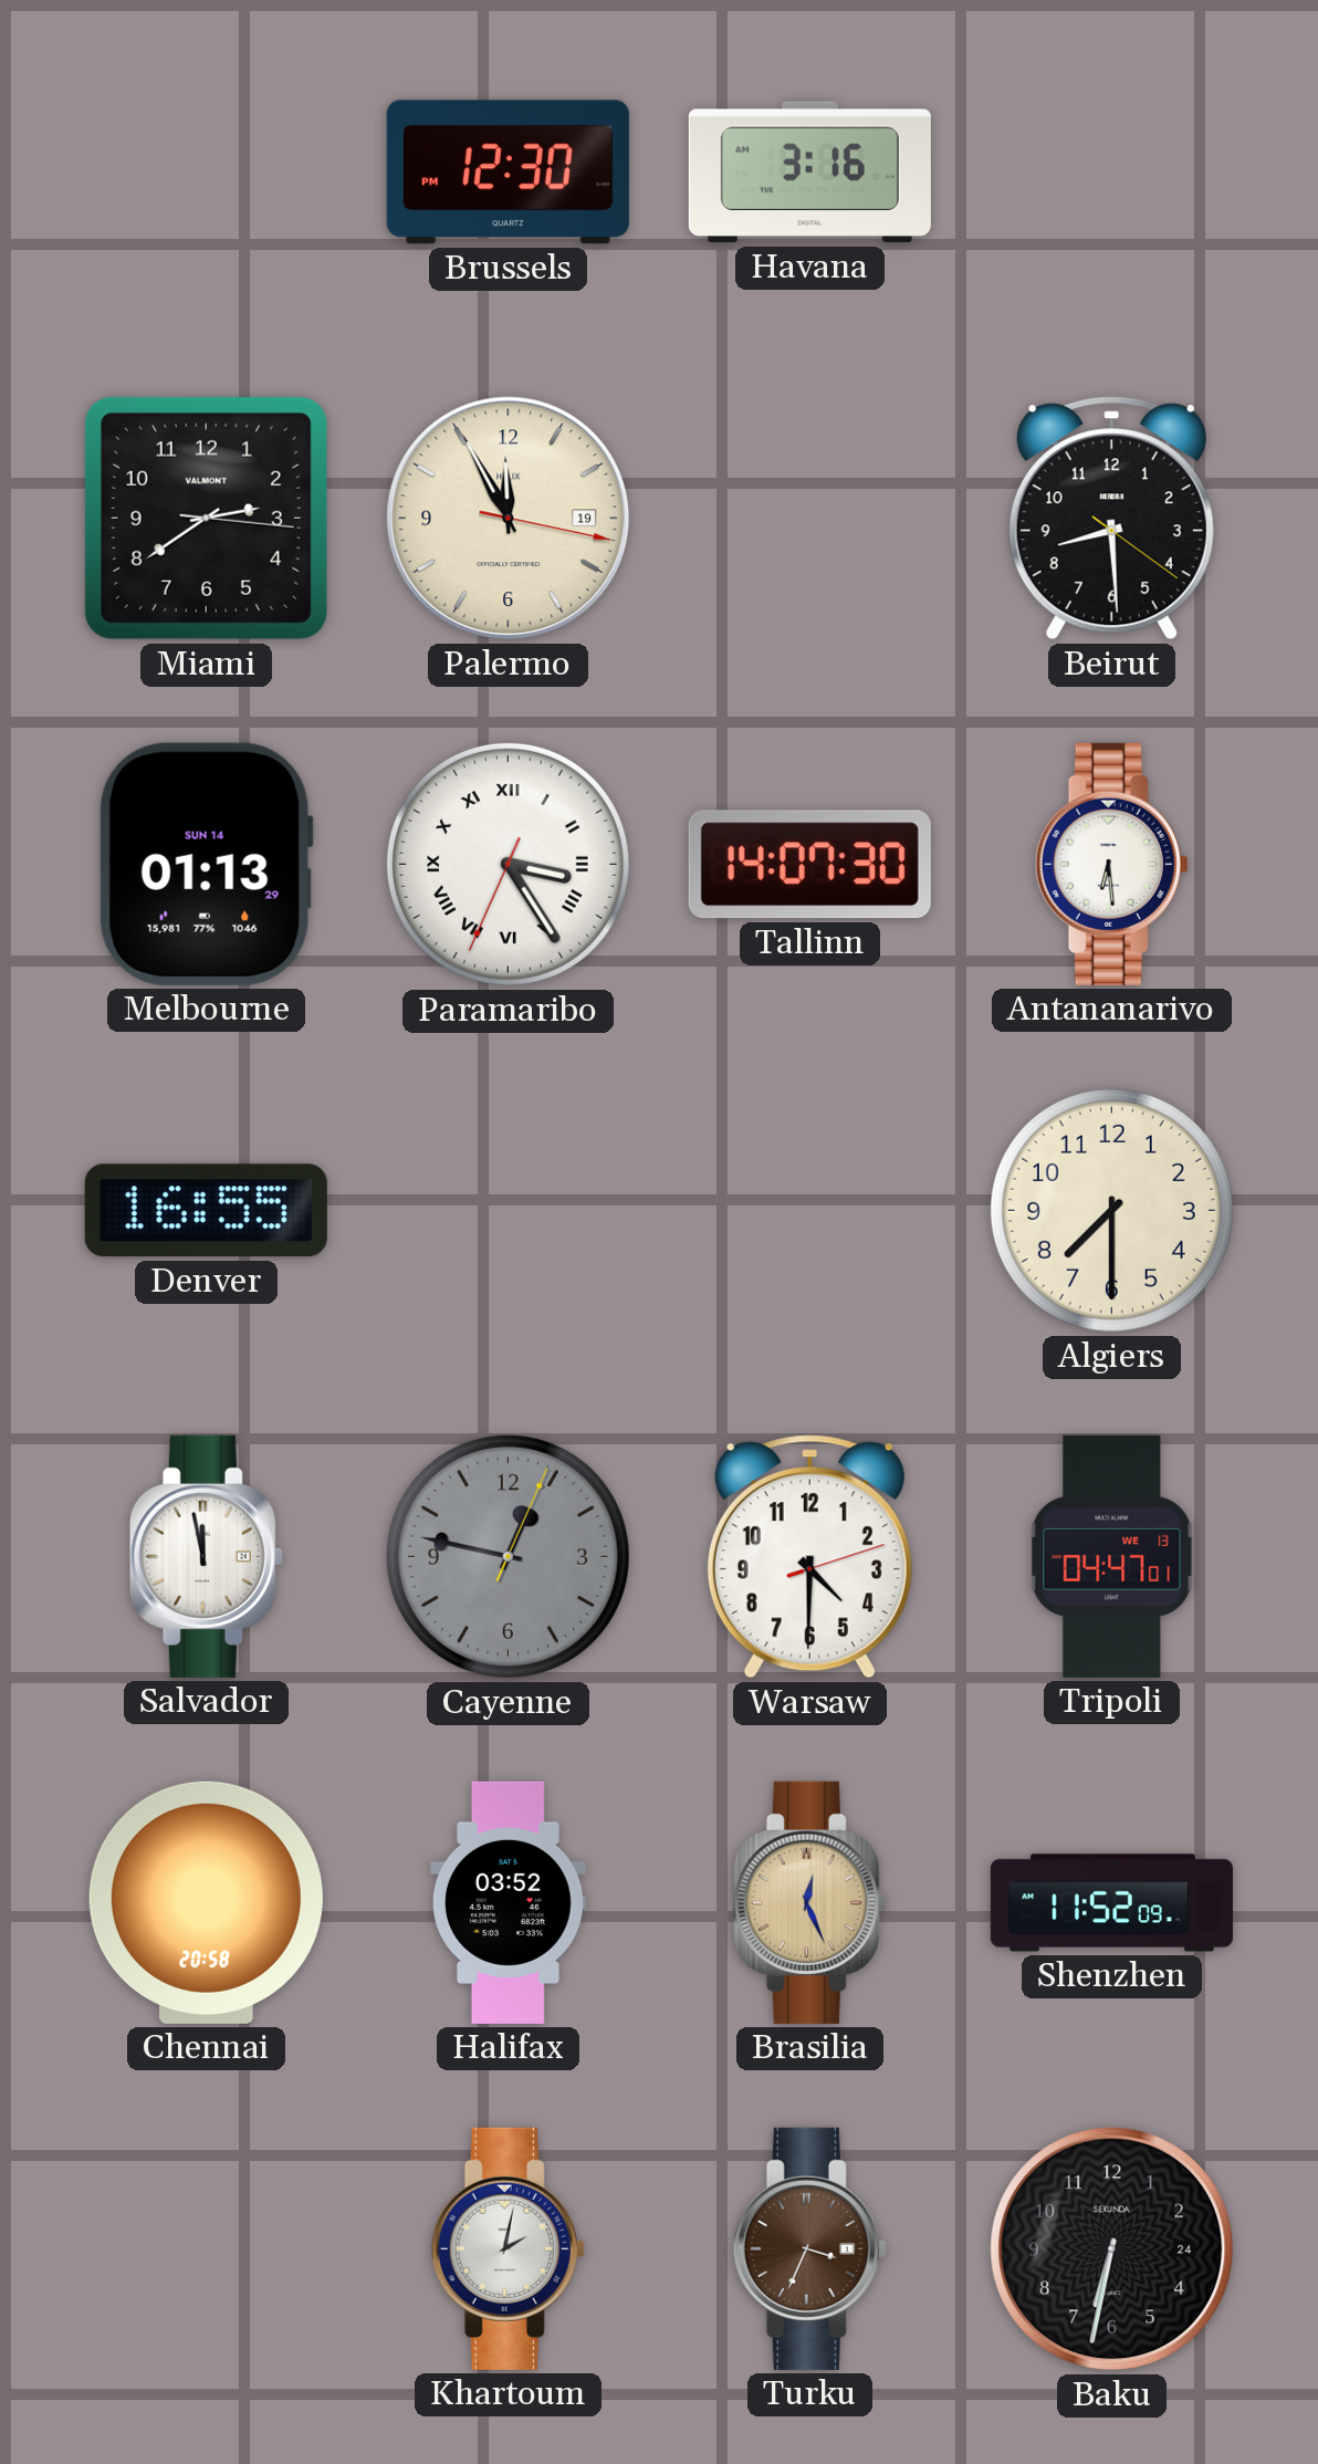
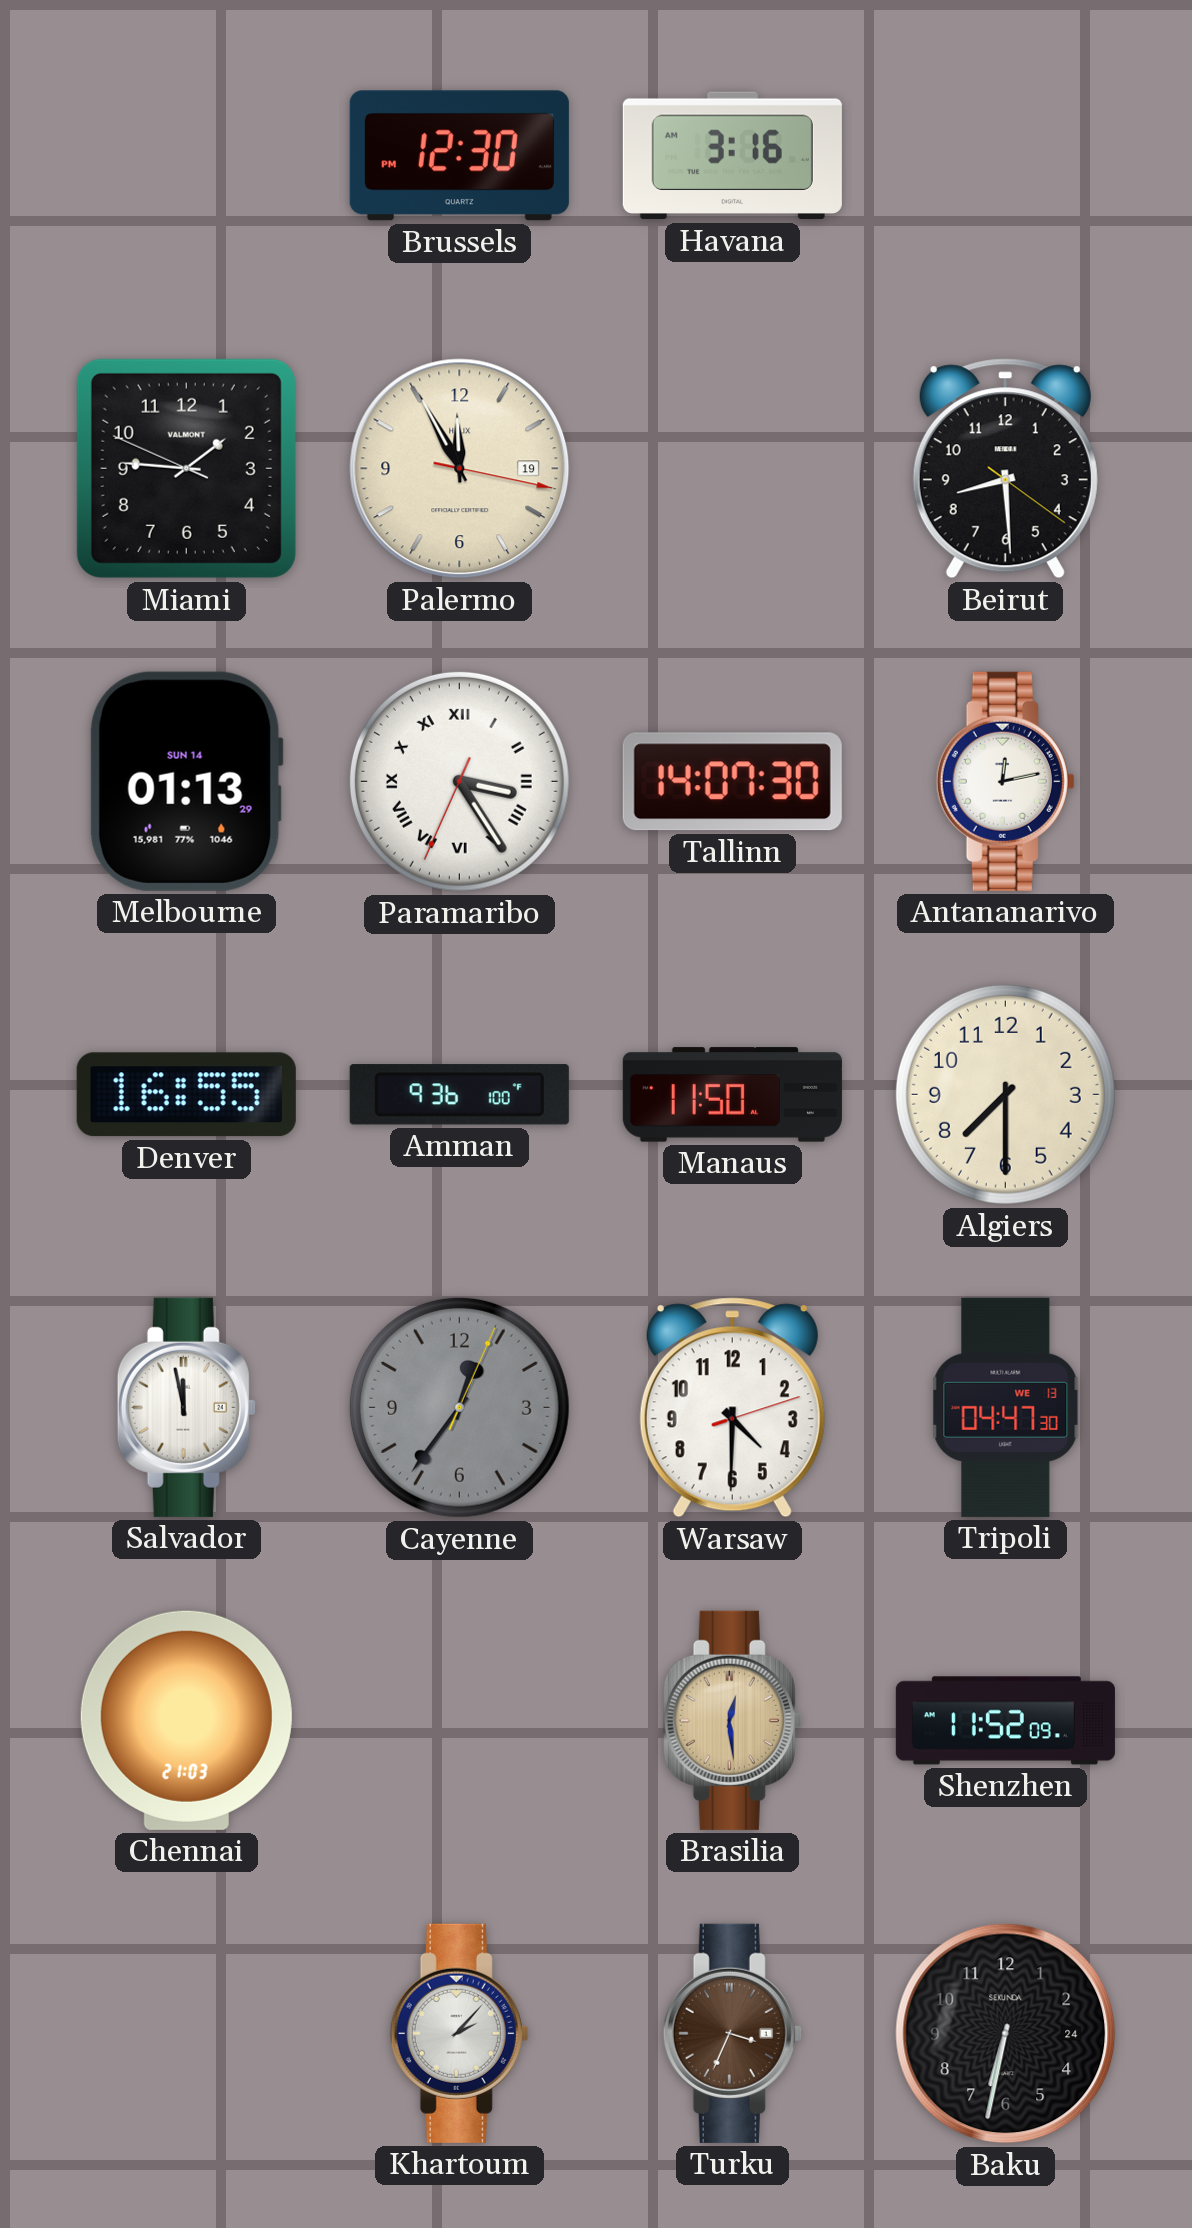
Miami: 2:39 -> 1:45 (186, 468)
Antananarivo: 6:29 -> 12:13 (1005, 781)
Amman: none -> 9:36 (459, 1095)
Manaus: none -> 11:50 (732, 1095)
Cayenne: 12:47 -> 12:36 (459, 1407)
Tripoli: 04:47:01 -> 04:47:30 (1006, 1407)
Chennai: 20:58 -> 21:03 (186, 1720)
Halifax: 03:52 -> none (509, 1902)
Brasilia: 12:26 -> 12:29 (732, 1720)
Khartoum: 2:02 -> 2:07 (459, 2033)
